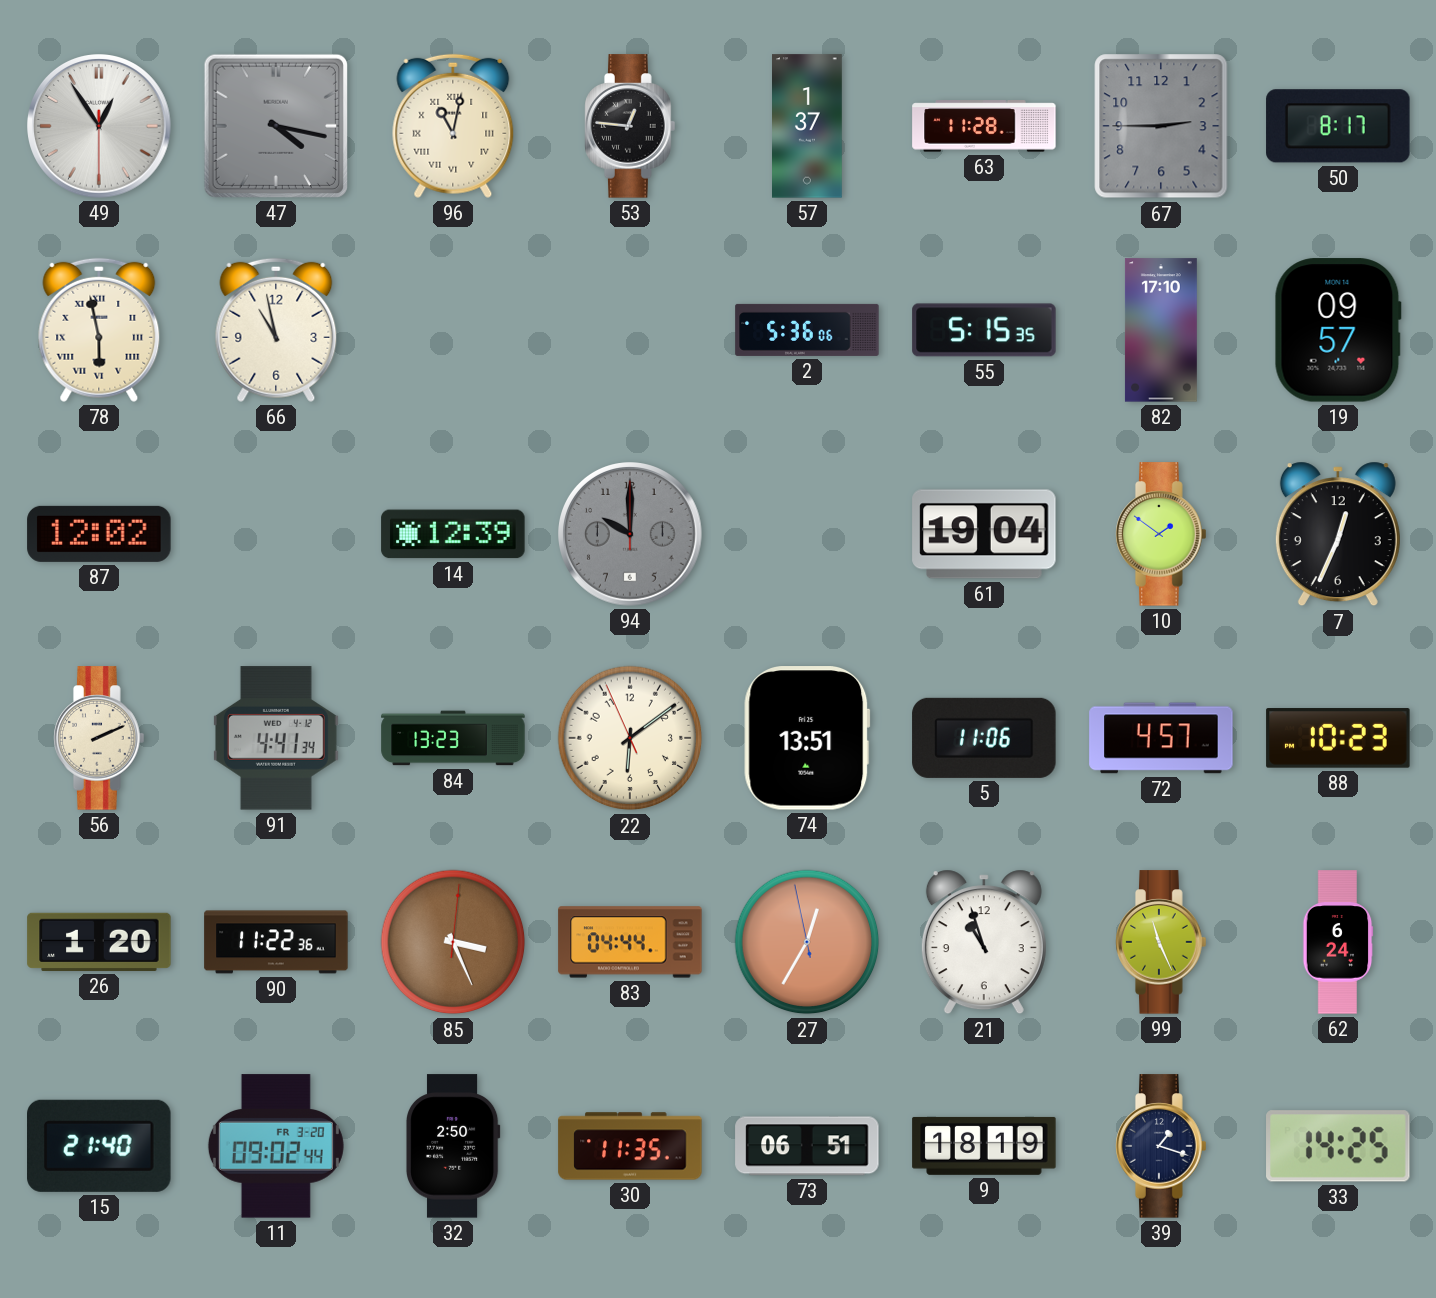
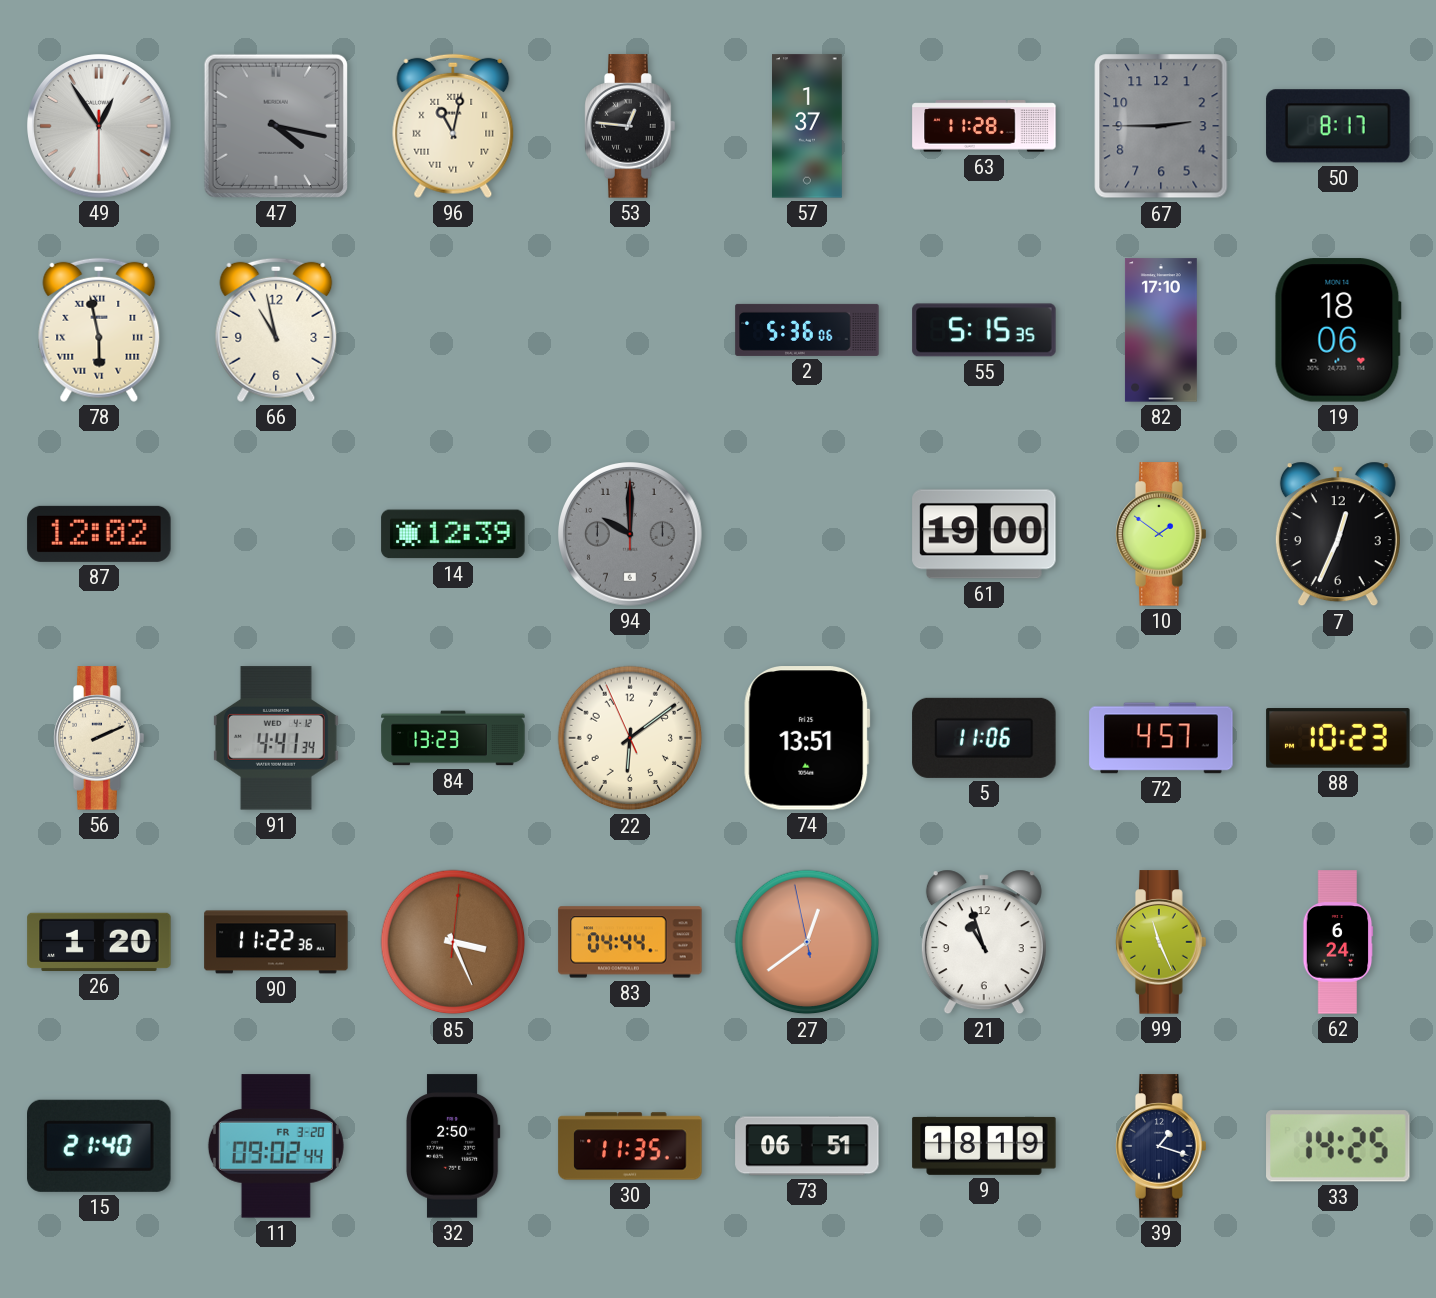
19: 09:57 -> 18:06 (1338, 330)
61: 19:04 -> 19:00 (984, 534)
27: 12:34 -> 12:38 (807, 942)
